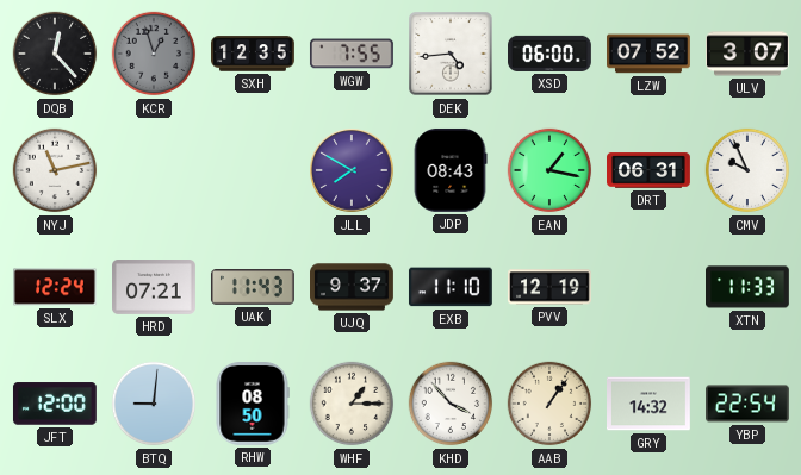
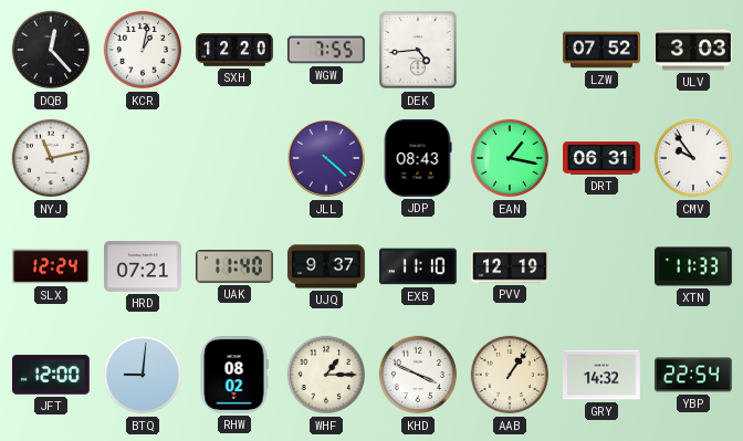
KCR: 12:57 -> 1:02 (143, 50)
KCR dial: grey -> white (143, 50)
SXH: 12:35 -> 12:20 (236, 50)
XSD: 06:00 -> none (551, 54)
ULV: 3:07 -> 3:03 (694, 50)
JLL: 7:50 -> 4:22 (326, 158)
CMV: 9:56 -> 9:54 (693, 158)
UAK: 11:43 -> 11:40 (234, 266)
RHW: 08:50 -> 08:02 (234, 376)
KHD: 3:53 -> 3:49 (418, 375)
